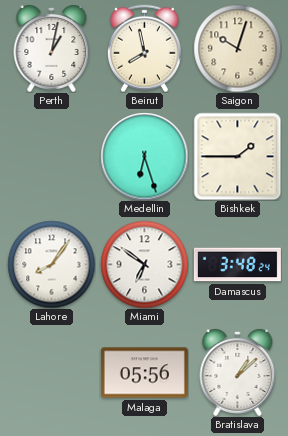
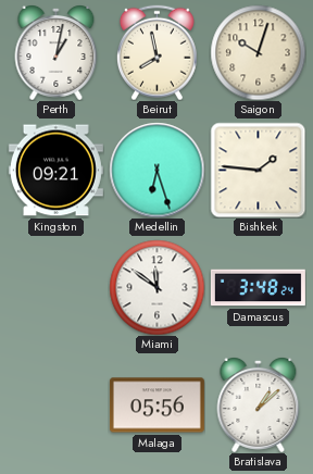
Kingston: none -> 09:21 (55, 171)
Bishkek: 1:45 -> 1:46 (258, 170)
Lahore: 8:06 -> none (51, 264)
Miami: 6:51 -> 11:51 (156, 287)
